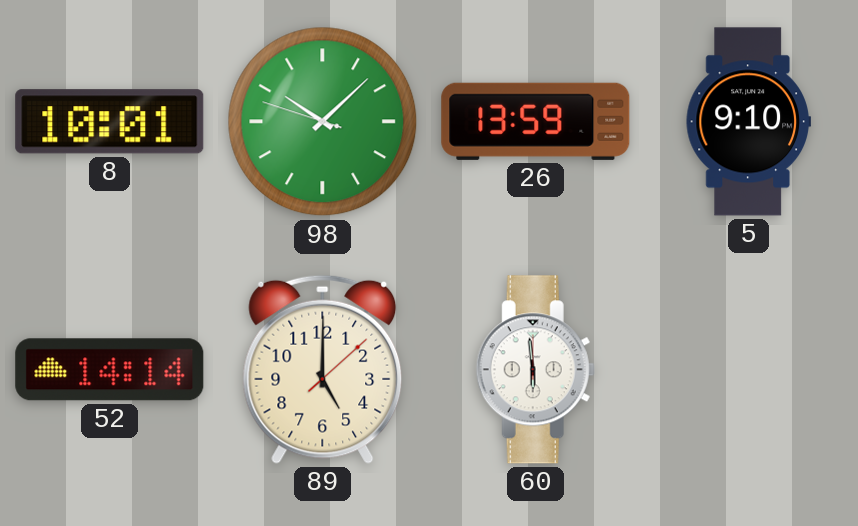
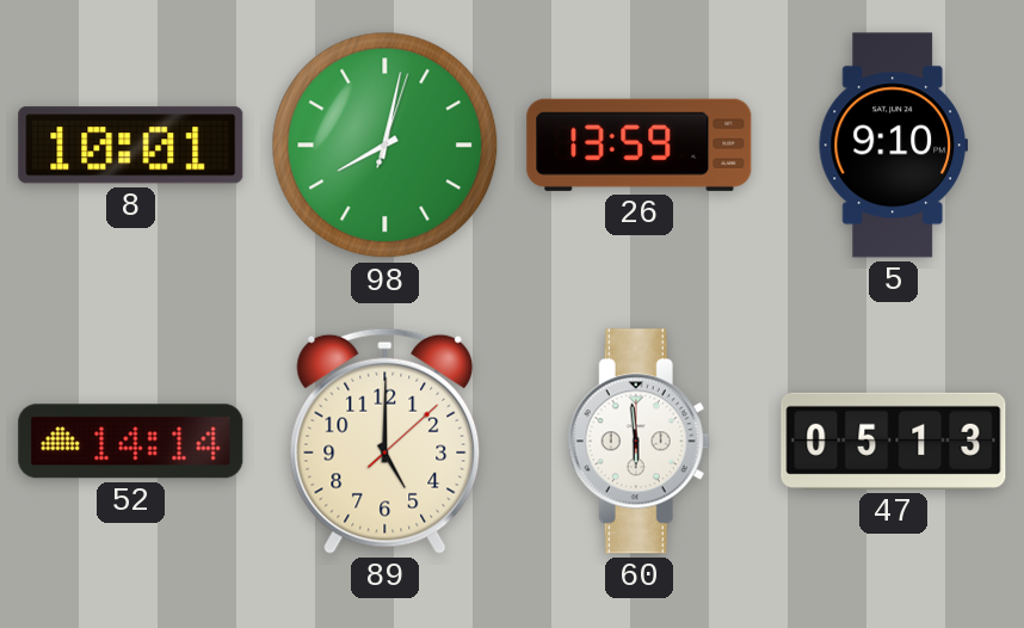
98: 10:07 -> 8:02 (385, 146)
47: none -> 05:13 (894, 441)
